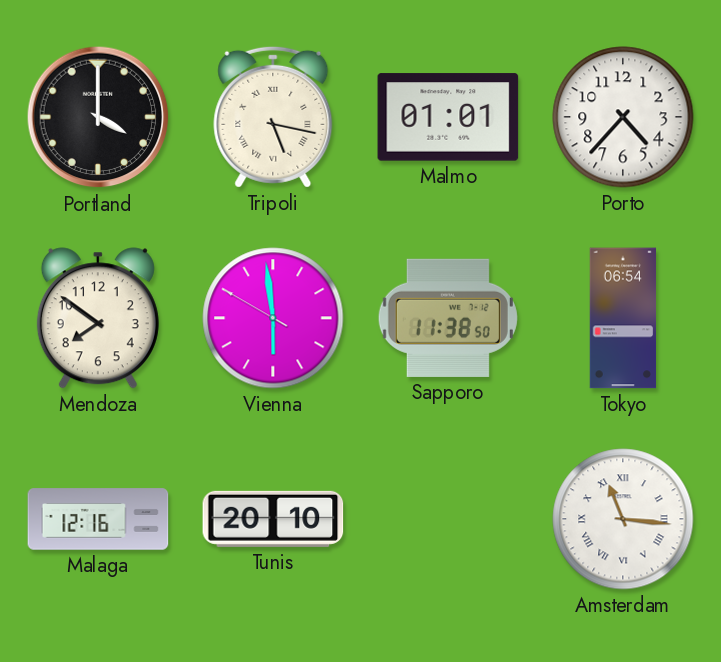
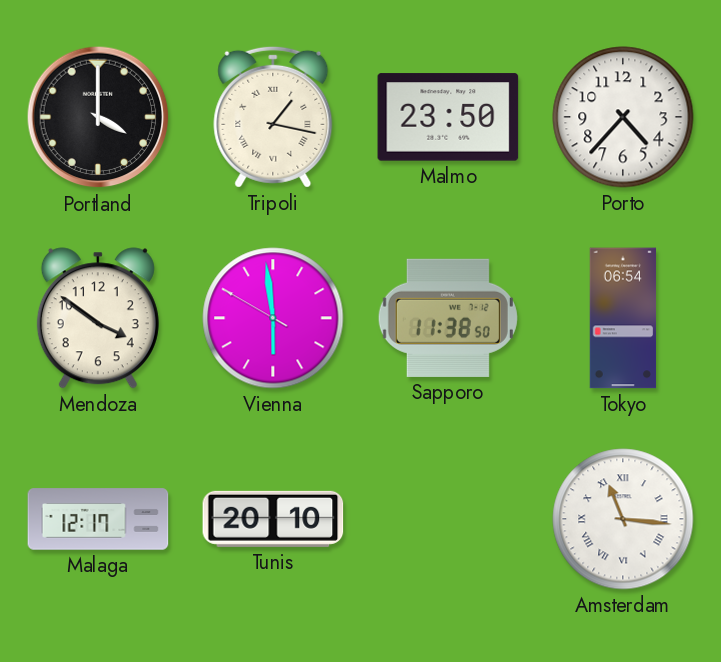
Tripoli: 5:17 -> 1:17 (273, 117)
Malmo: 01:01 -> 23:50 (448, 117)
Mendoza: 7:51 -> 3:51 (98, 318)
Malaga: 12:16 -> 12:17 (98, 519)
